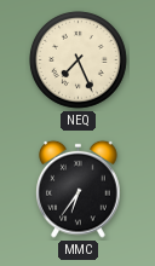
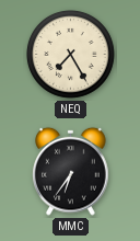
NEQ: 7:26 -> 7:25 (70, 54)
